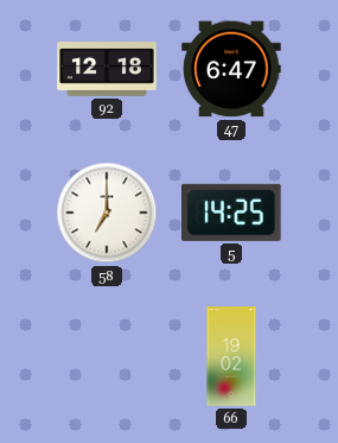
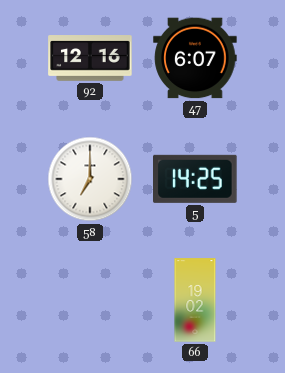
92: 12:18 -> 12:16 (90, 58)
47: 6:47 -> 6:07 (195, 58)
